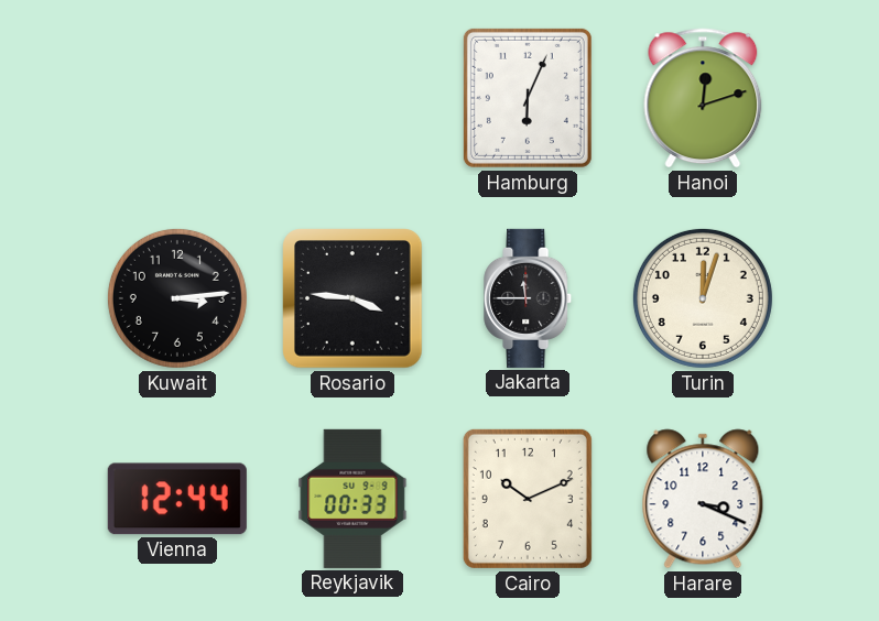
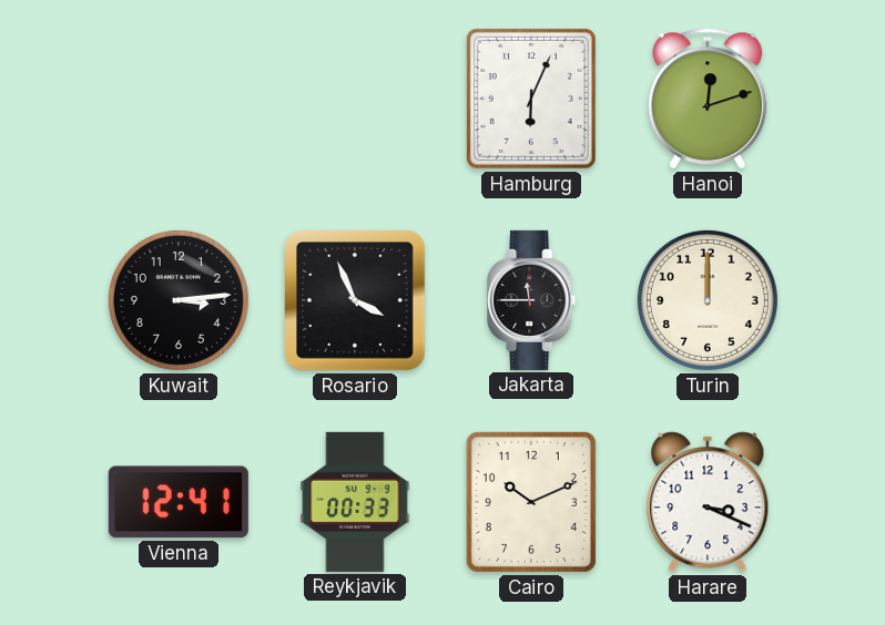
Rosario: 3:46 -> 3:56 (356, 301)
Turin: 12:03 -> 12:00 (708, 300)
Vienna: 12:44 -> 12:41 (179, 502)
